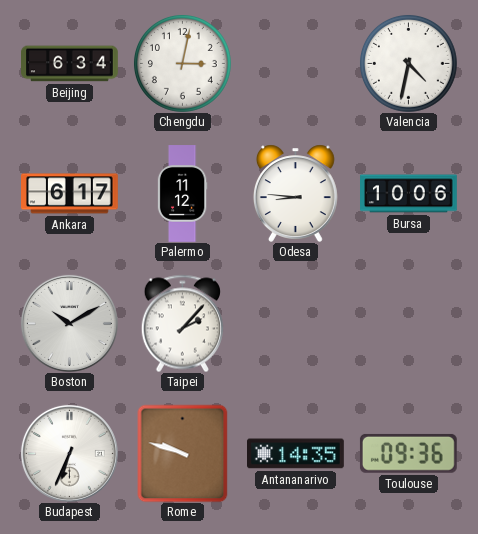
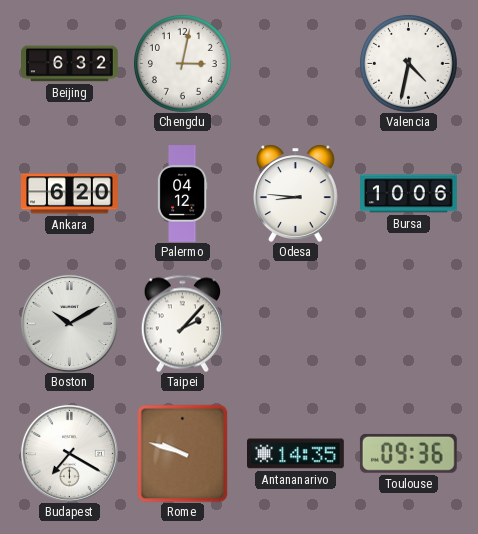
Beijing: 6:34 -> 6:32 (70, 64)
Ankara: 6:17 -> 6:20 (70, 194)
Palermo: 11:12 -> 04:12 (182, 194)
Budapest: 6:34 -> 7:20 (69, 453)
